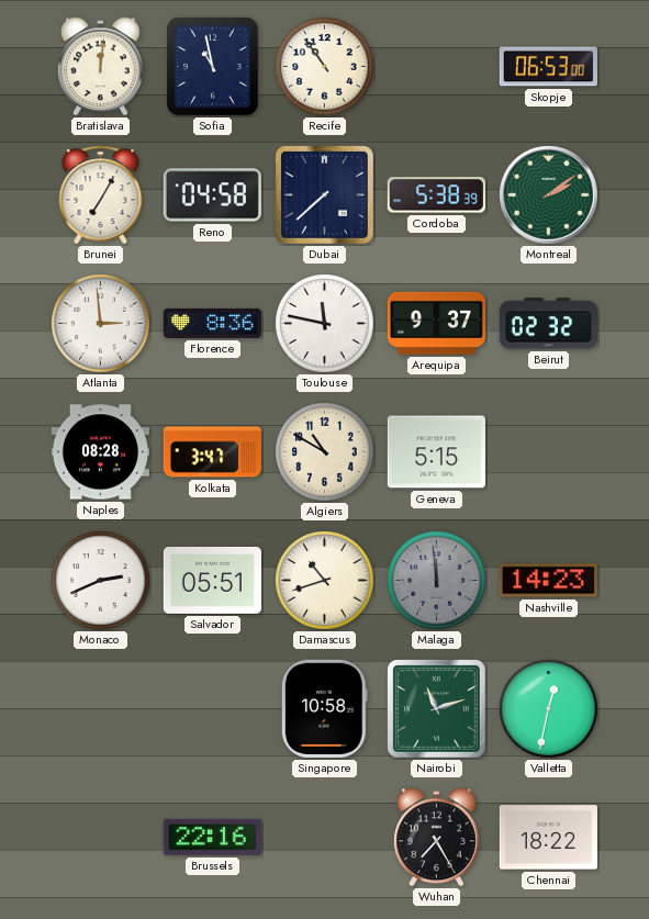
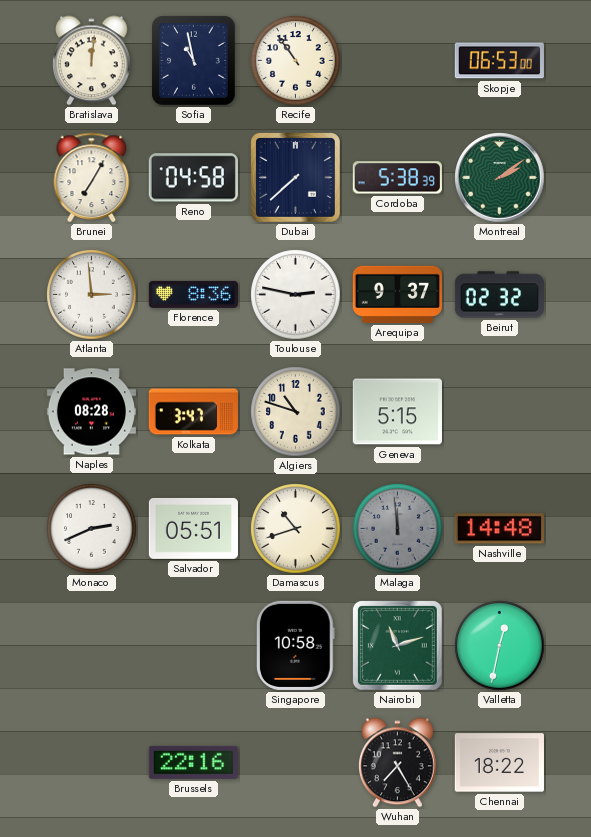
Toulouse: 11:47 -> 2:47 (296, 295)
Algiers: 10:50 -> 10:48 (296, 412)
Nashville: 14:23 -> 14:48 (499, 529)
